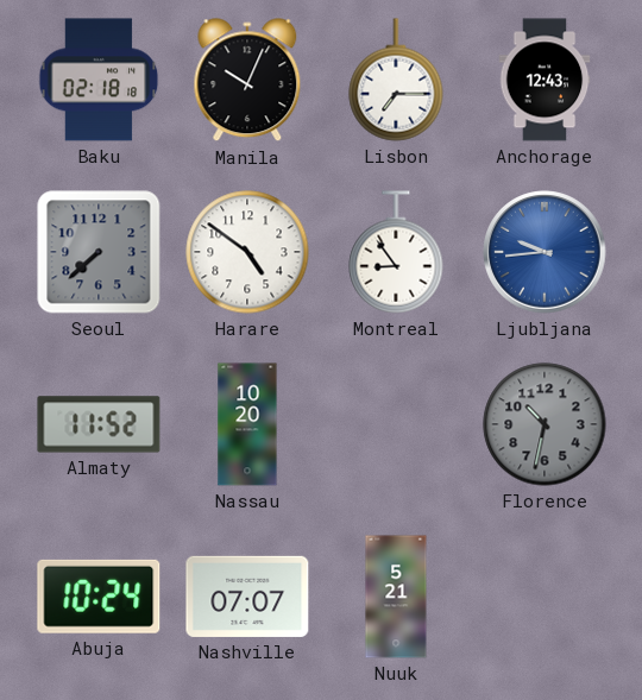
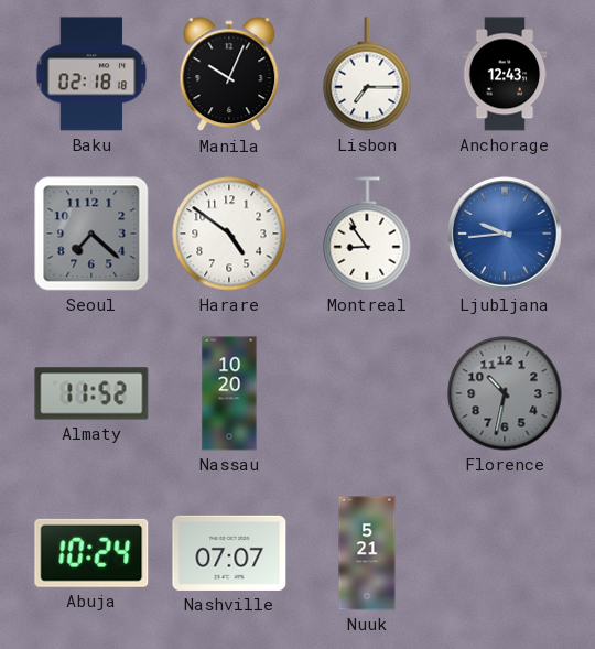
Seoul: 7:38 -> 7:22 (91, 234)
